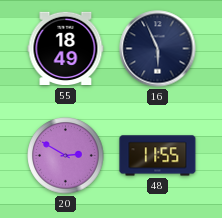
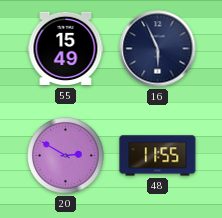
55: 18:49 -> 15:49 (66, 49)
